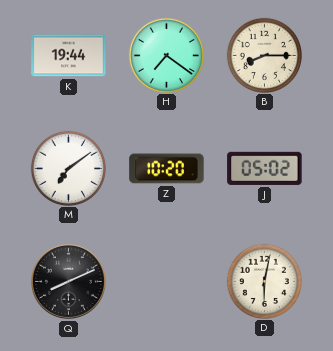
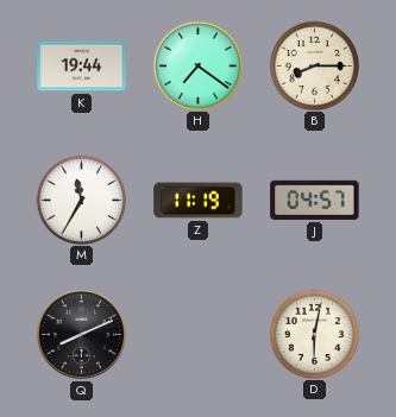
M: 7:09 -> 11:35 (81, 200)
Z: 10:20 -> 11:19 (199, 201)
J: 05:02 -> 04:57 (315, 200)
